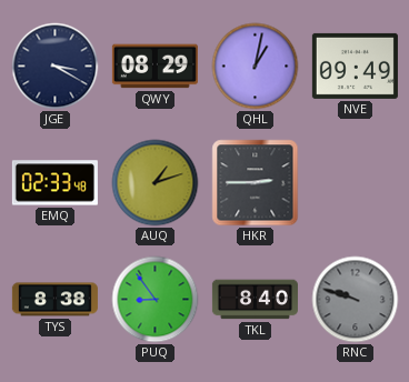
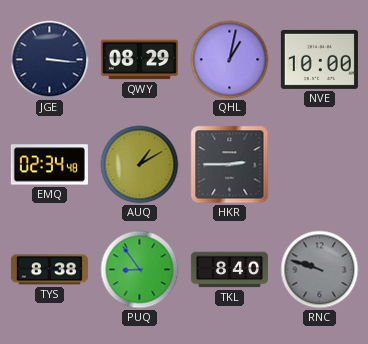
JGE: 3:20 -> 3:16 (50, 60)
NVE: 09:49 -> 10:00 (319, 59)
EMQ: 02:33 -> 02:34 (49, 165)
AUQ: 1:12 -> 1:10 (140, 165)
